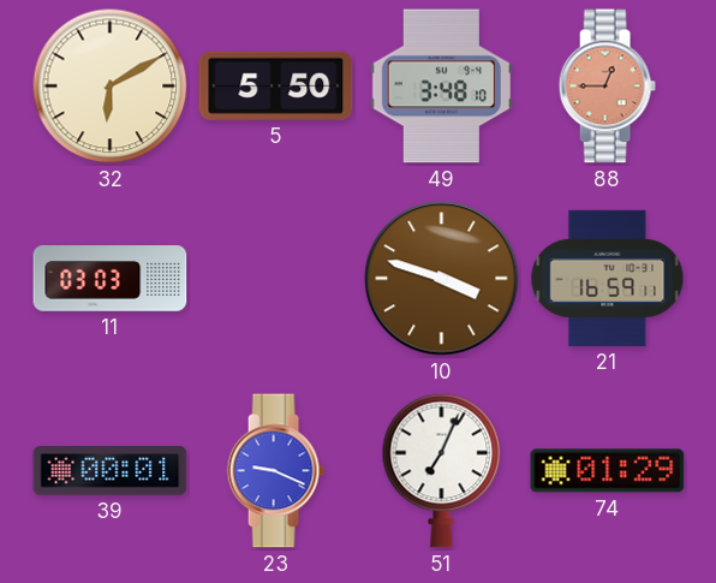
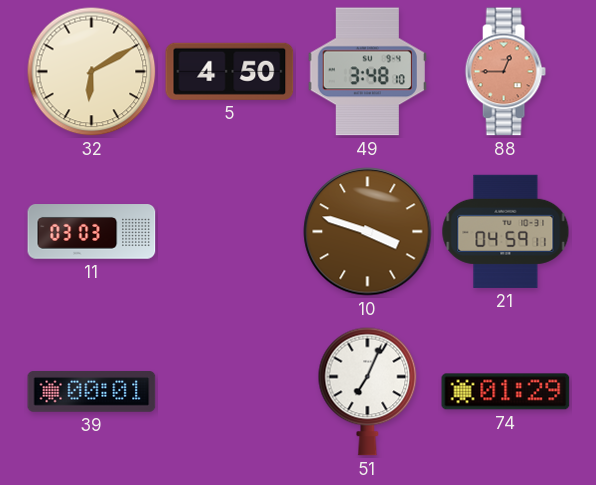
5: 5:50 -> 4:50 (230, 71)
21: 16:59 -> 04:59 (506, 231)
23: 9:19 -> none (275, 471)
